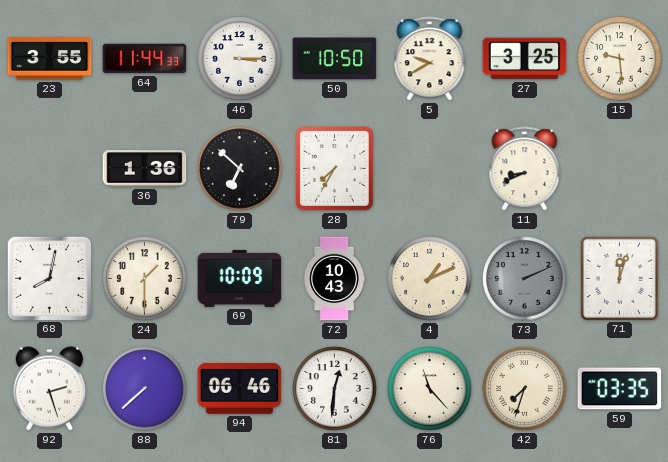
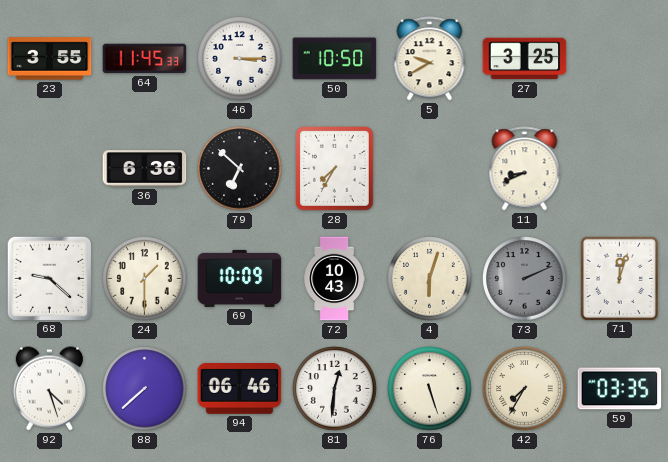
64: 11:44 -> 11:45 (145, 59)
15: 9:29 -> none (620, 59)
36: 1:36 -> 6:36 (145, 169)
68: 8:02 -> 9:22 (49, 278)
4: 1:11 -> 6:03 (430, 279)
92: 2:27 -> 4:27 (49, 389)
76: 11:23 -> 5:27 (430, 389)
42: 7:33 -> 7:35 (525, 389)
